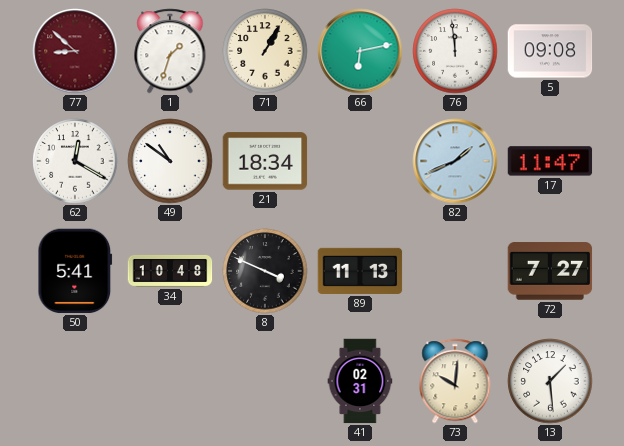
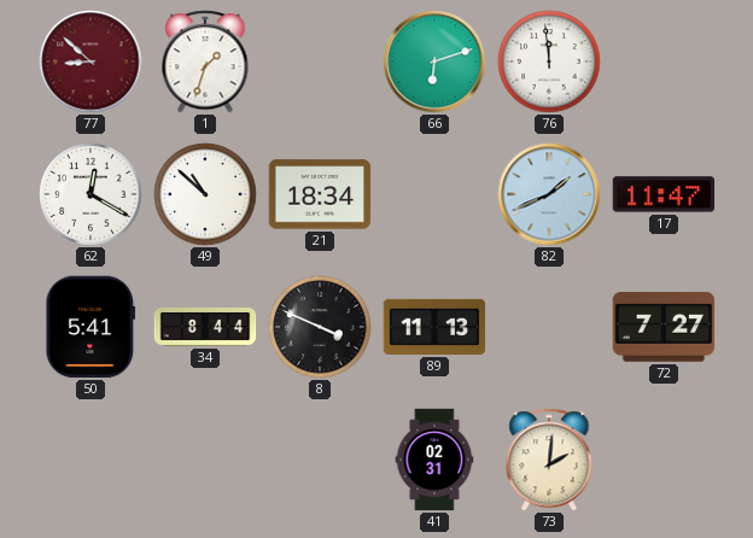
71: 1:05 -> none (265, 51)
66: 6:13 -> 6:12 (434, 62)
5: 09:08 -> none (550, 51)
49: 10:51 -> 10:52 (205, 194)
34: 10:48 -> 8:44 (205, 327)
73: 10:01 -> 2:01 (549, 460)
13: 1:29 -> none (550, 381)
